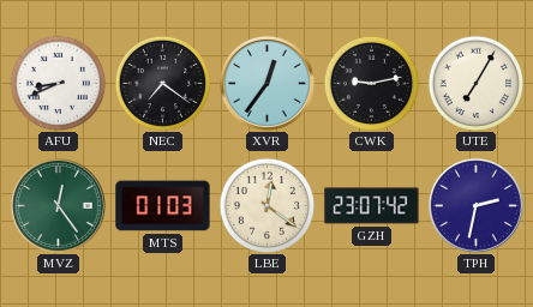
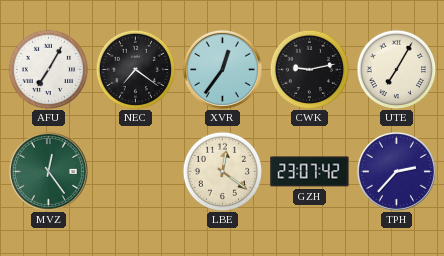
AFU: 8:41 -> 7:05 (48, 69)
MTS: 01:03 -> none (163, 206)
TPH: 2:32 -> 2:37 (396, 171)
